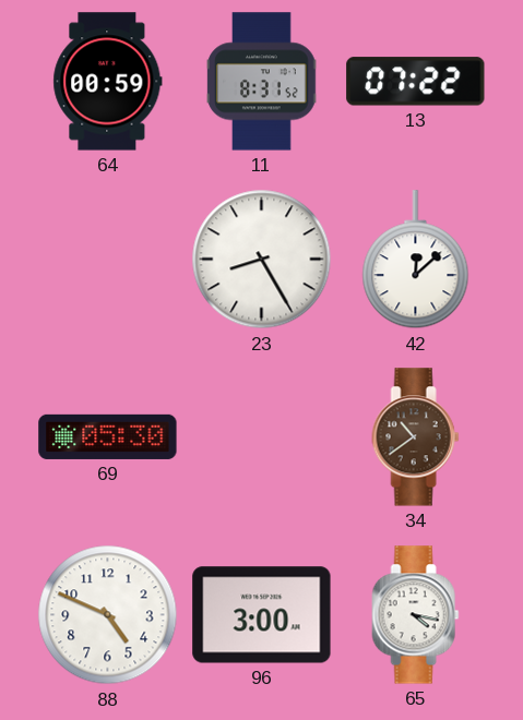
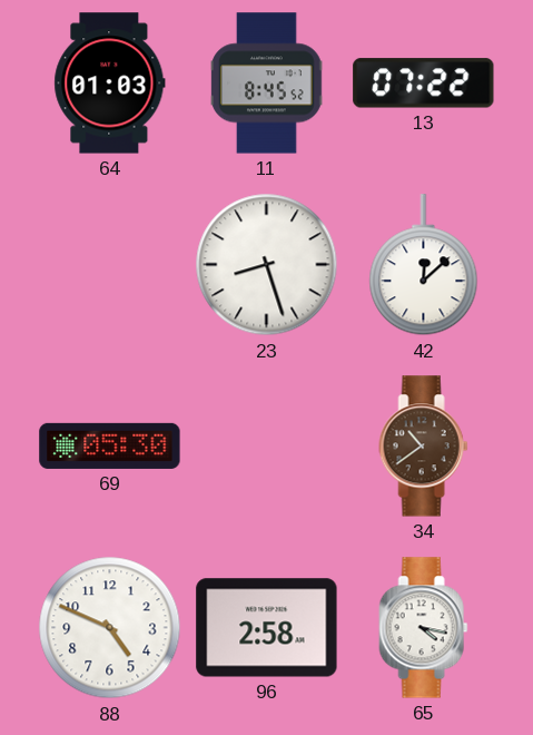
64: 00:59 -> 01:03 (110, 84)
11: 8:31 -> 8:45 (267, 84)
23: 8:25 -> 8:27 (267, 265)
96: 3:00 -> 2:58 (267, 628)
